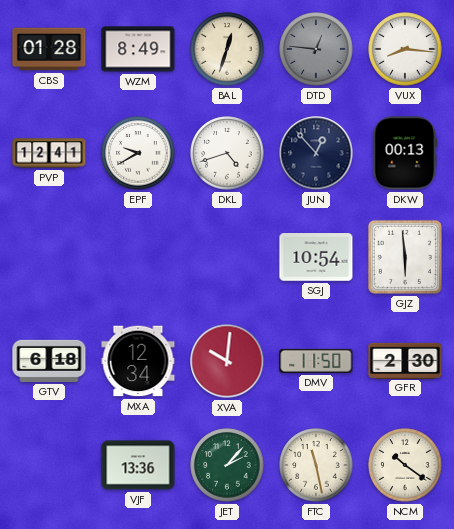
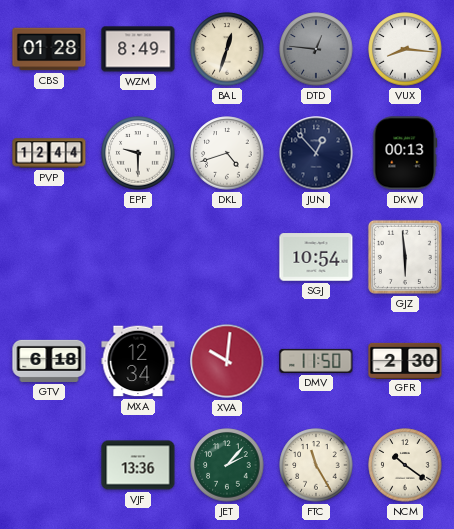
PVP: 12:41 -> 12:44 (49, 153)
EPF: 9:40 -> 9:30 (138, 153)
FTC: 11:28 -> 11:25 (316, 465)
